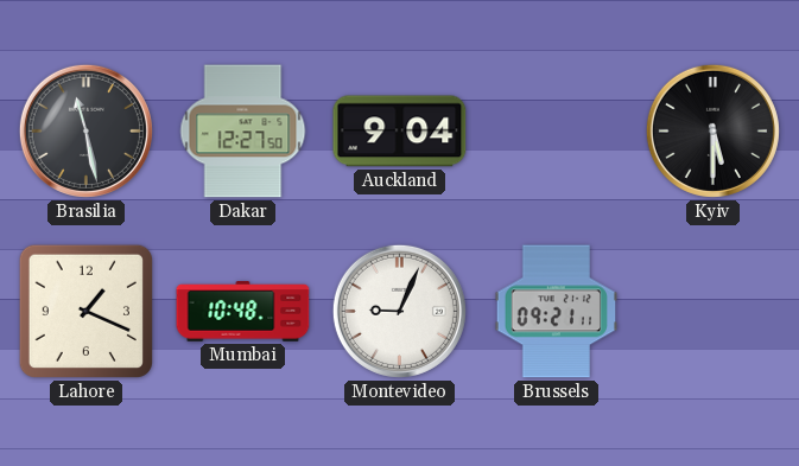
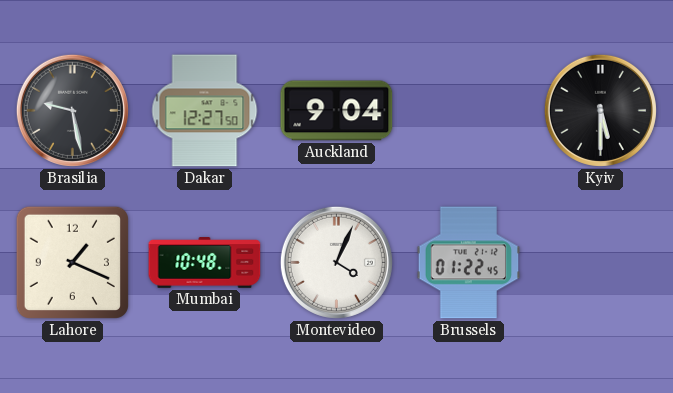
Brasilia: 11:28 -> 9:28 (72, 110)
Montevideo: 9:04 -> 4:04 (336, 262)
Brussels: 09:21 -> 01:22 (469, 263)
